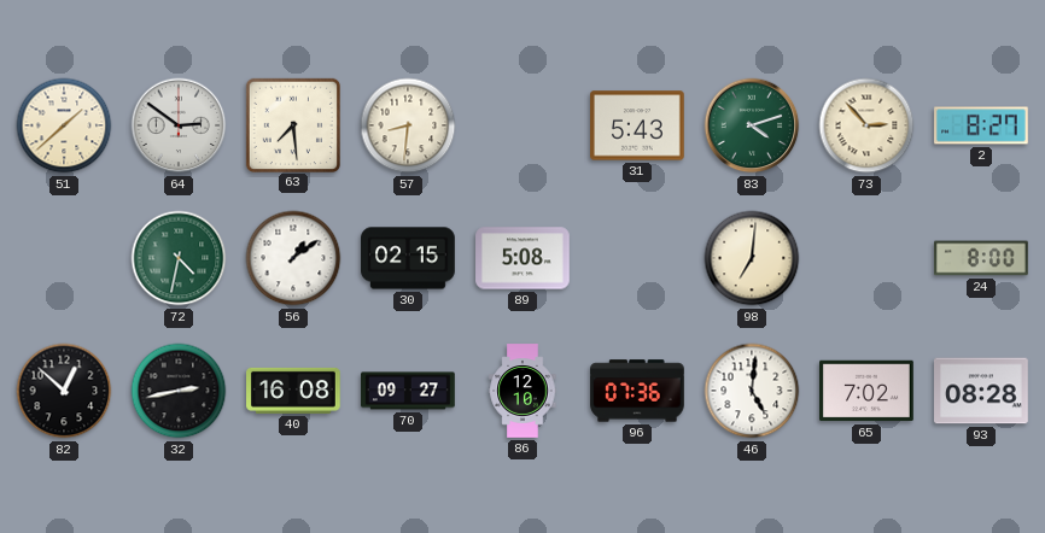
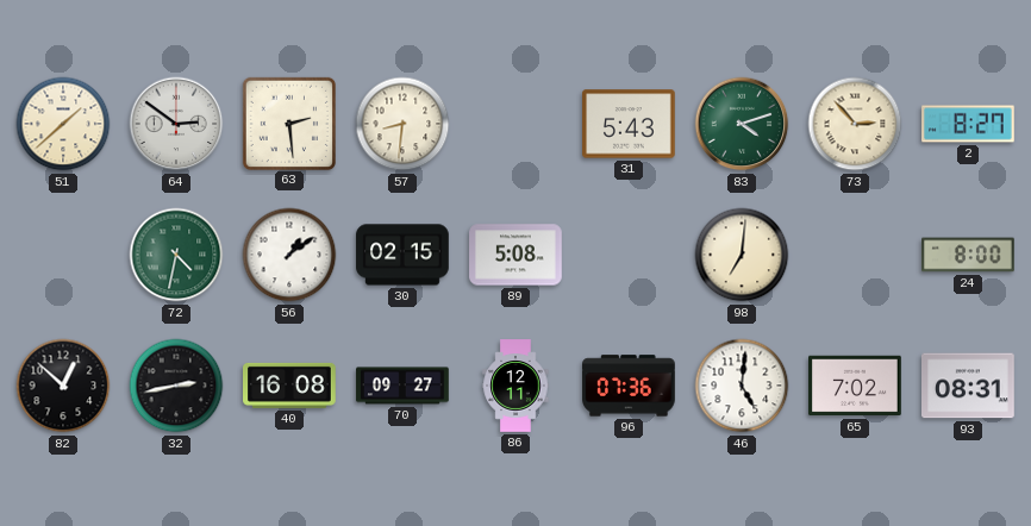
63: 7:29 -> 2:29 (288, 123)
86: 12:10 -> 12:11 (515, 386)
93: 08:28 -> 08:31 (968, 386)
